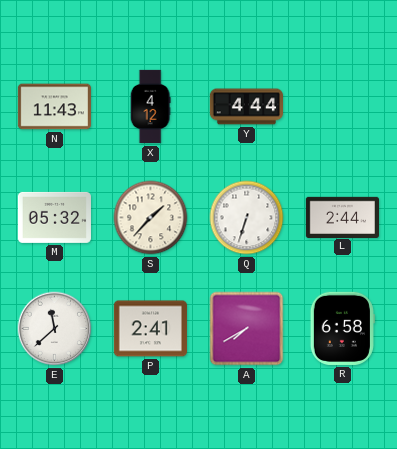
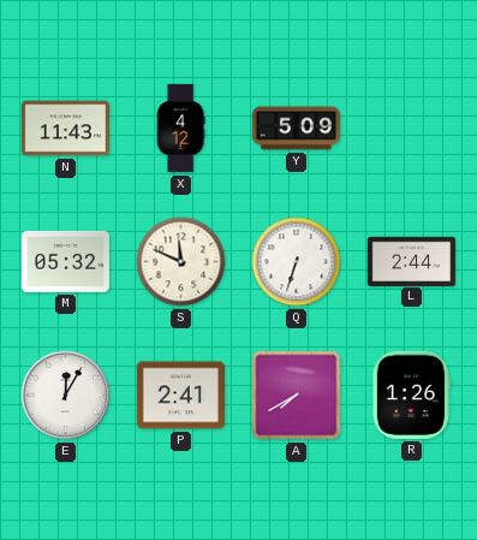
Y: 4:44 -> 5:09 (296, 129)
S: 1:37 -> 11:49 (181, 262)
E: 11:38 -> 12:05 (66, 396)
R: 6:58 -> 1:26 (411, 394)
